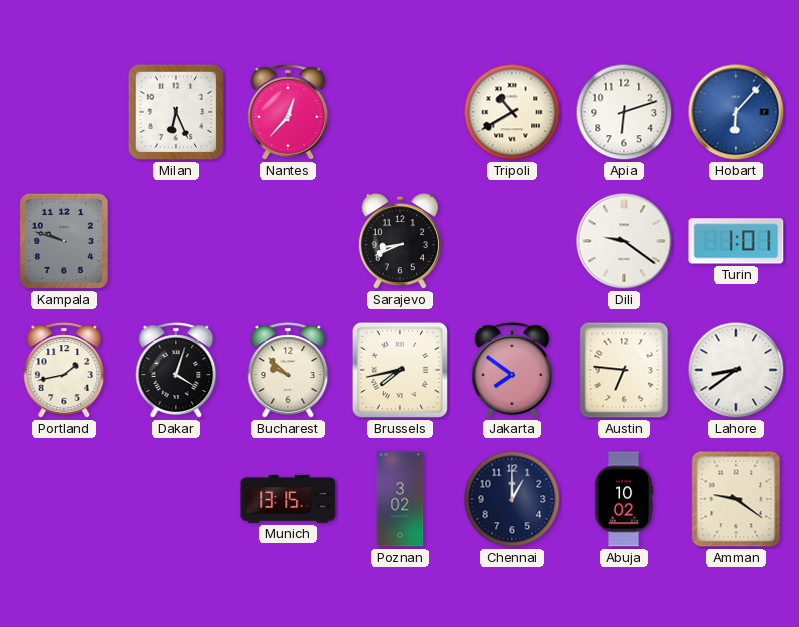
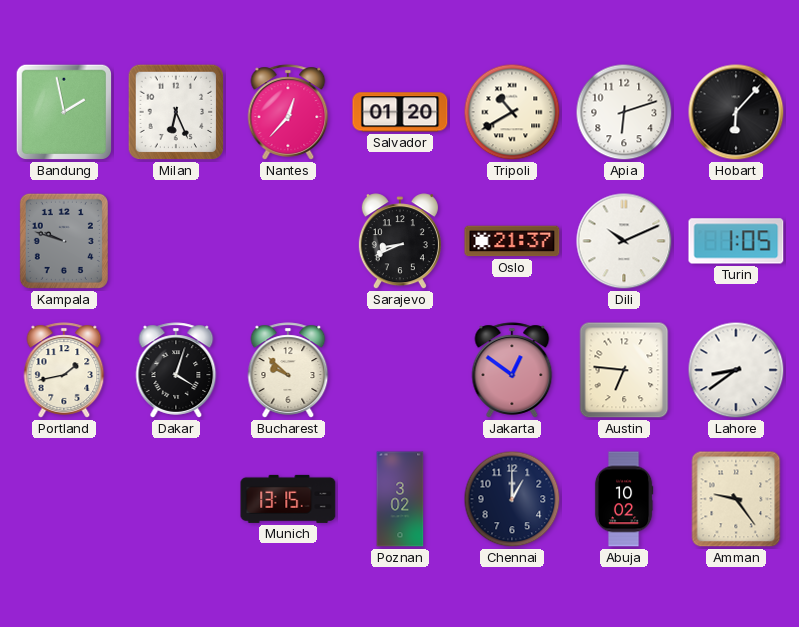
Bandung: none -> 1:58 (64, 112)
Salvador: none -> 01:20 (400, 112)
Hobart dial: blue -> black (736, 112)
Oslo: none -> 21:37 (512, 241)
Dili: 9:21 -> 10:11 (624, 241)
Turin: 1:01 -> 1:05 (736, 241)
Brussels: 7:43 -> none (400, 370)
Jakarta: 7:51 -> 12:51 (512, 370)
Amman: 9:21 -> 9:24 (736, 499)
